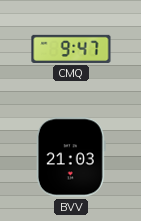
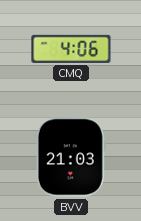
CMQ: 9:47 -> 4:06 (71, 49)
